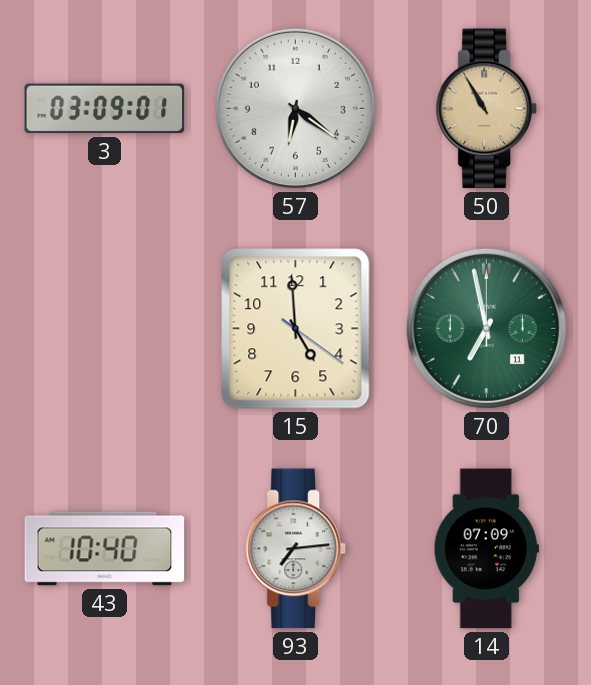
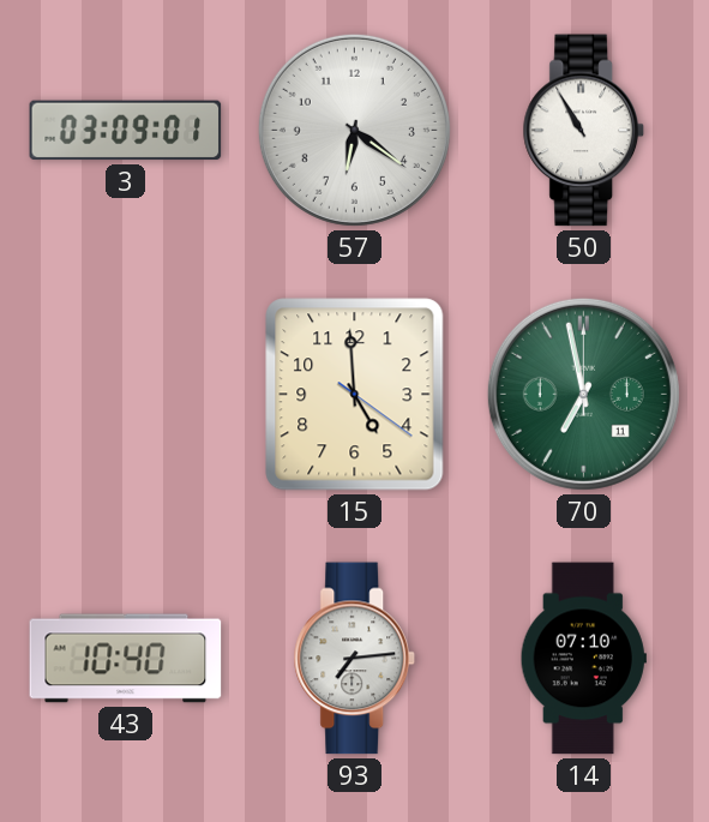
50 dial: champagne -> white (583, 131)
14: 07:09 -> 07:10 (583, 659)
